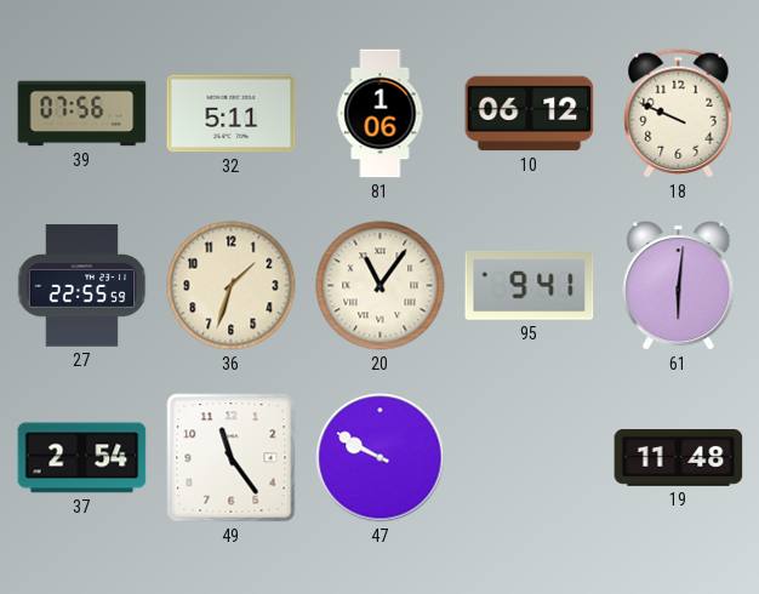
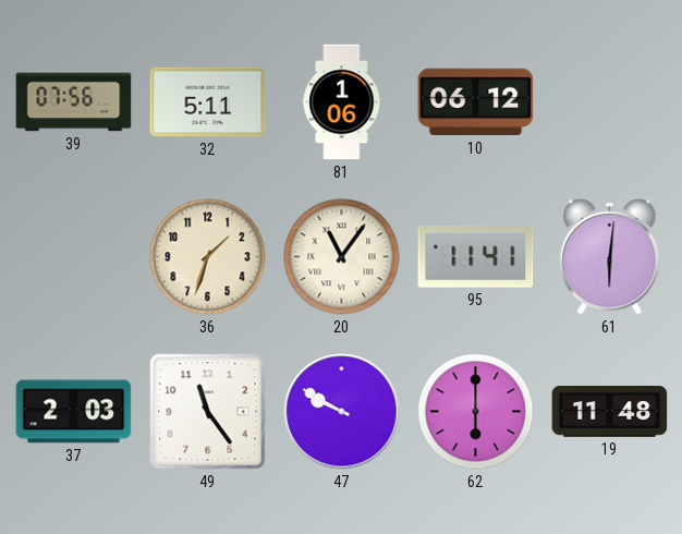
18: 9:49 -> none (679, 114)
27: 22:55 -> none (82, 286)
95: 9:41 -> 11:41 (476, 256)
37: 2:54 -> 2:03 (74, 412)
62: none -> 6:00 (476, 412)
